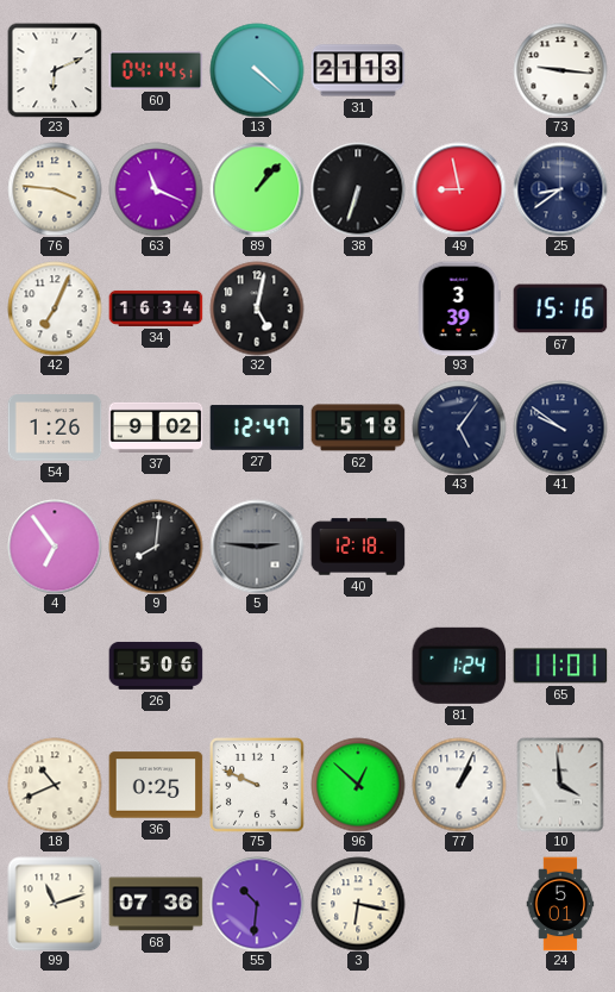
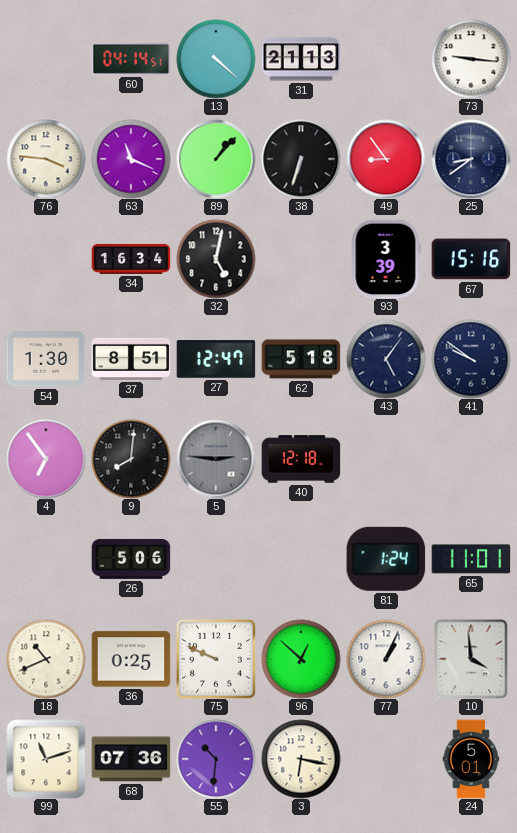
23: 6:11 -> none (55, 70)
49: 8:58 -> 8:54 (386, 159)
42: 7:04 -> none (55, 308)
54: 1:26 -> 1:30 (46, 359)
37: 9:02 -> 8:51 (131, 359)
